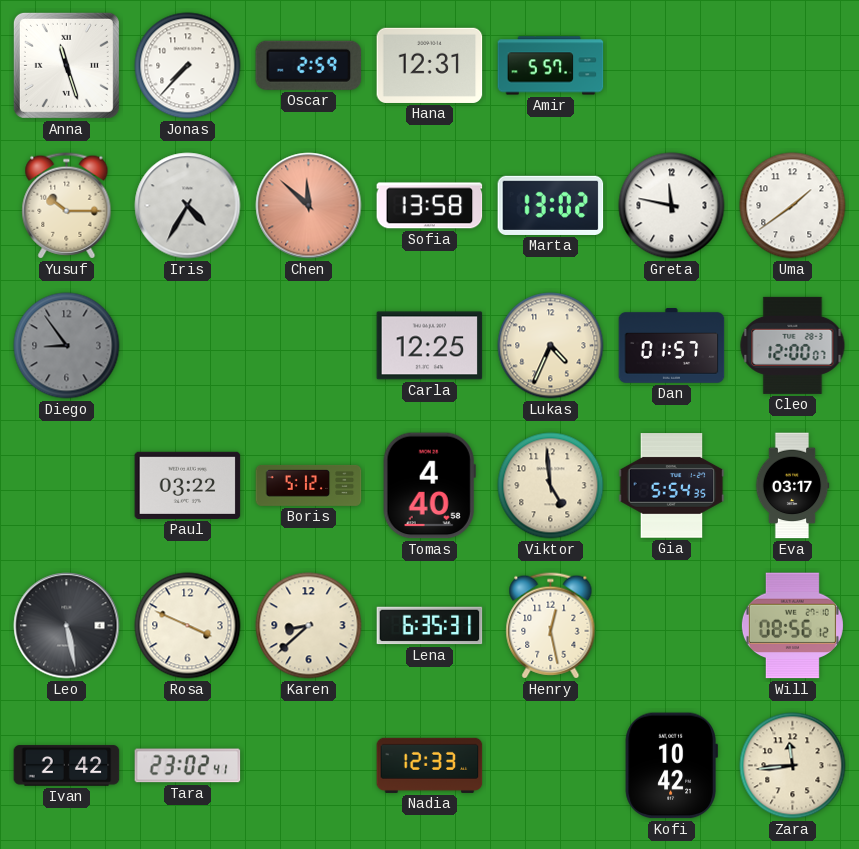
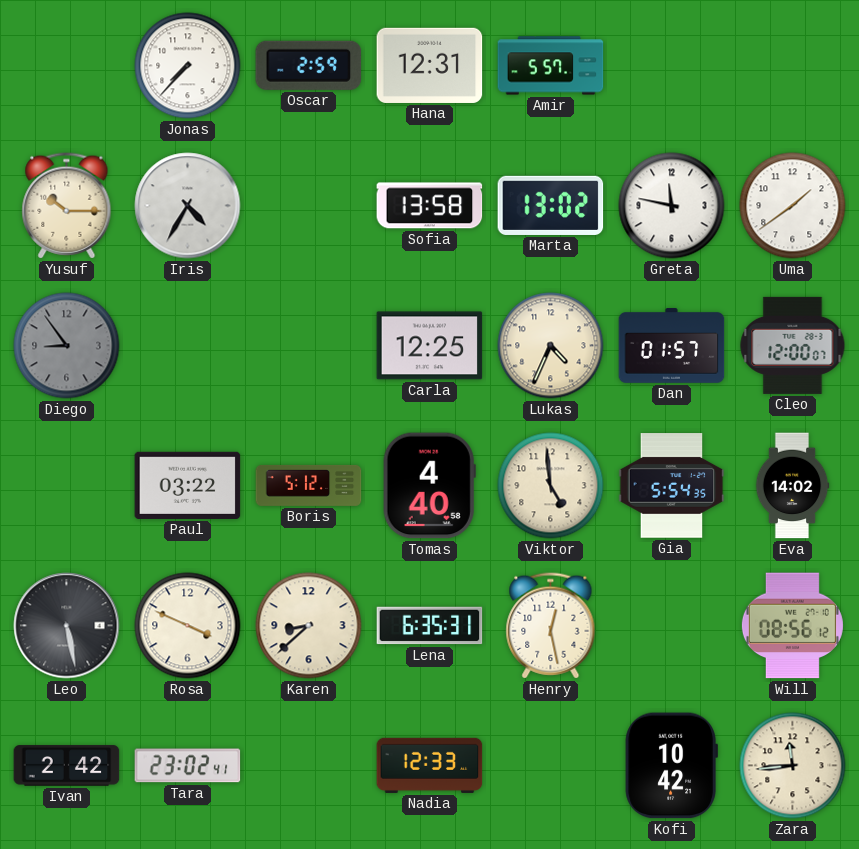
Anna: 11:27 -> none (66, 65)
Chen: 11:52 -> none (309, 206)
Eva: 03:17 -> 14:02 (792, 486)
